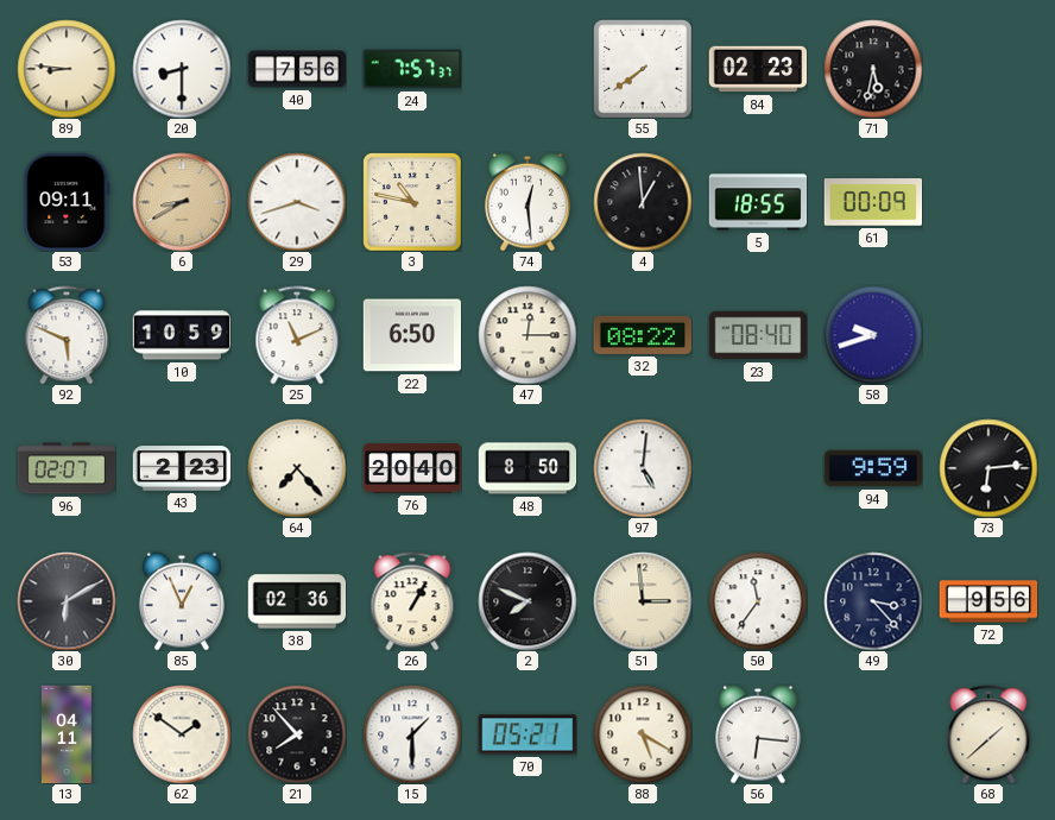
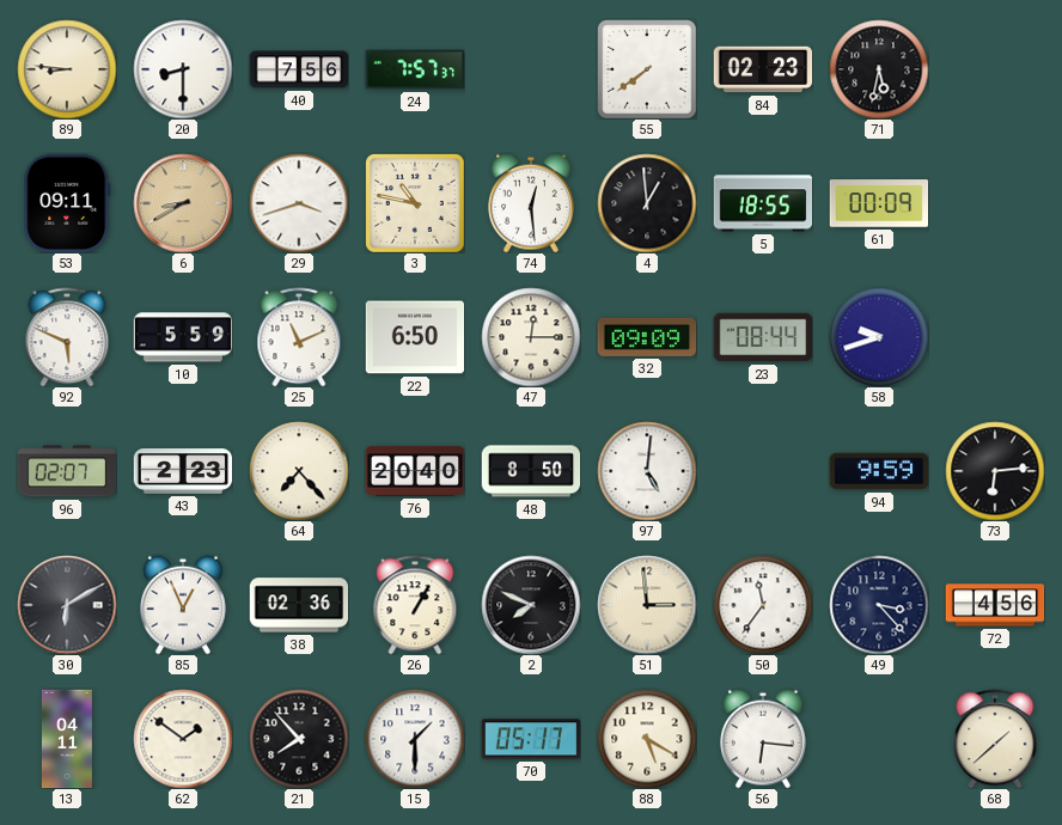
10: 10:59 -> 5:59 (183, 337)
32: 08:22 -> 09:09 (647, 337)
23: 08:40 -> 08:44 (763, 337)
72: 9:56 -> 4:56 (995, 605)
70: 05:21 -> 05:17 (531, 739)
